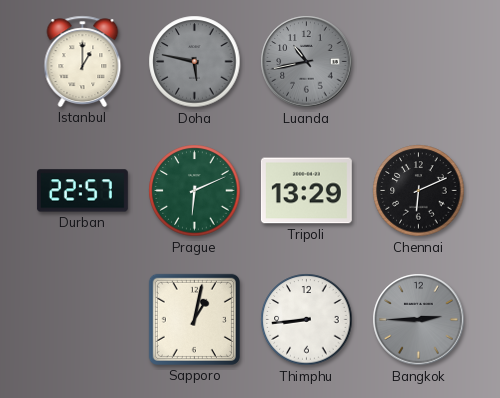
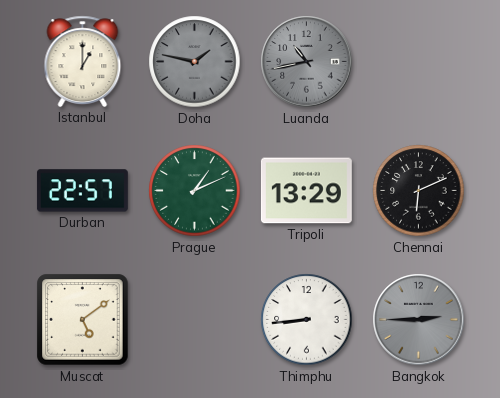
Doha: 5:47 -> 1:47 (195, 62)
Prague: 6:11 -> 1:11 (195, 191)
Muscat: none -> 5:09 (83, 320)
Sapporo: 1:02 -> none (194, 319)
